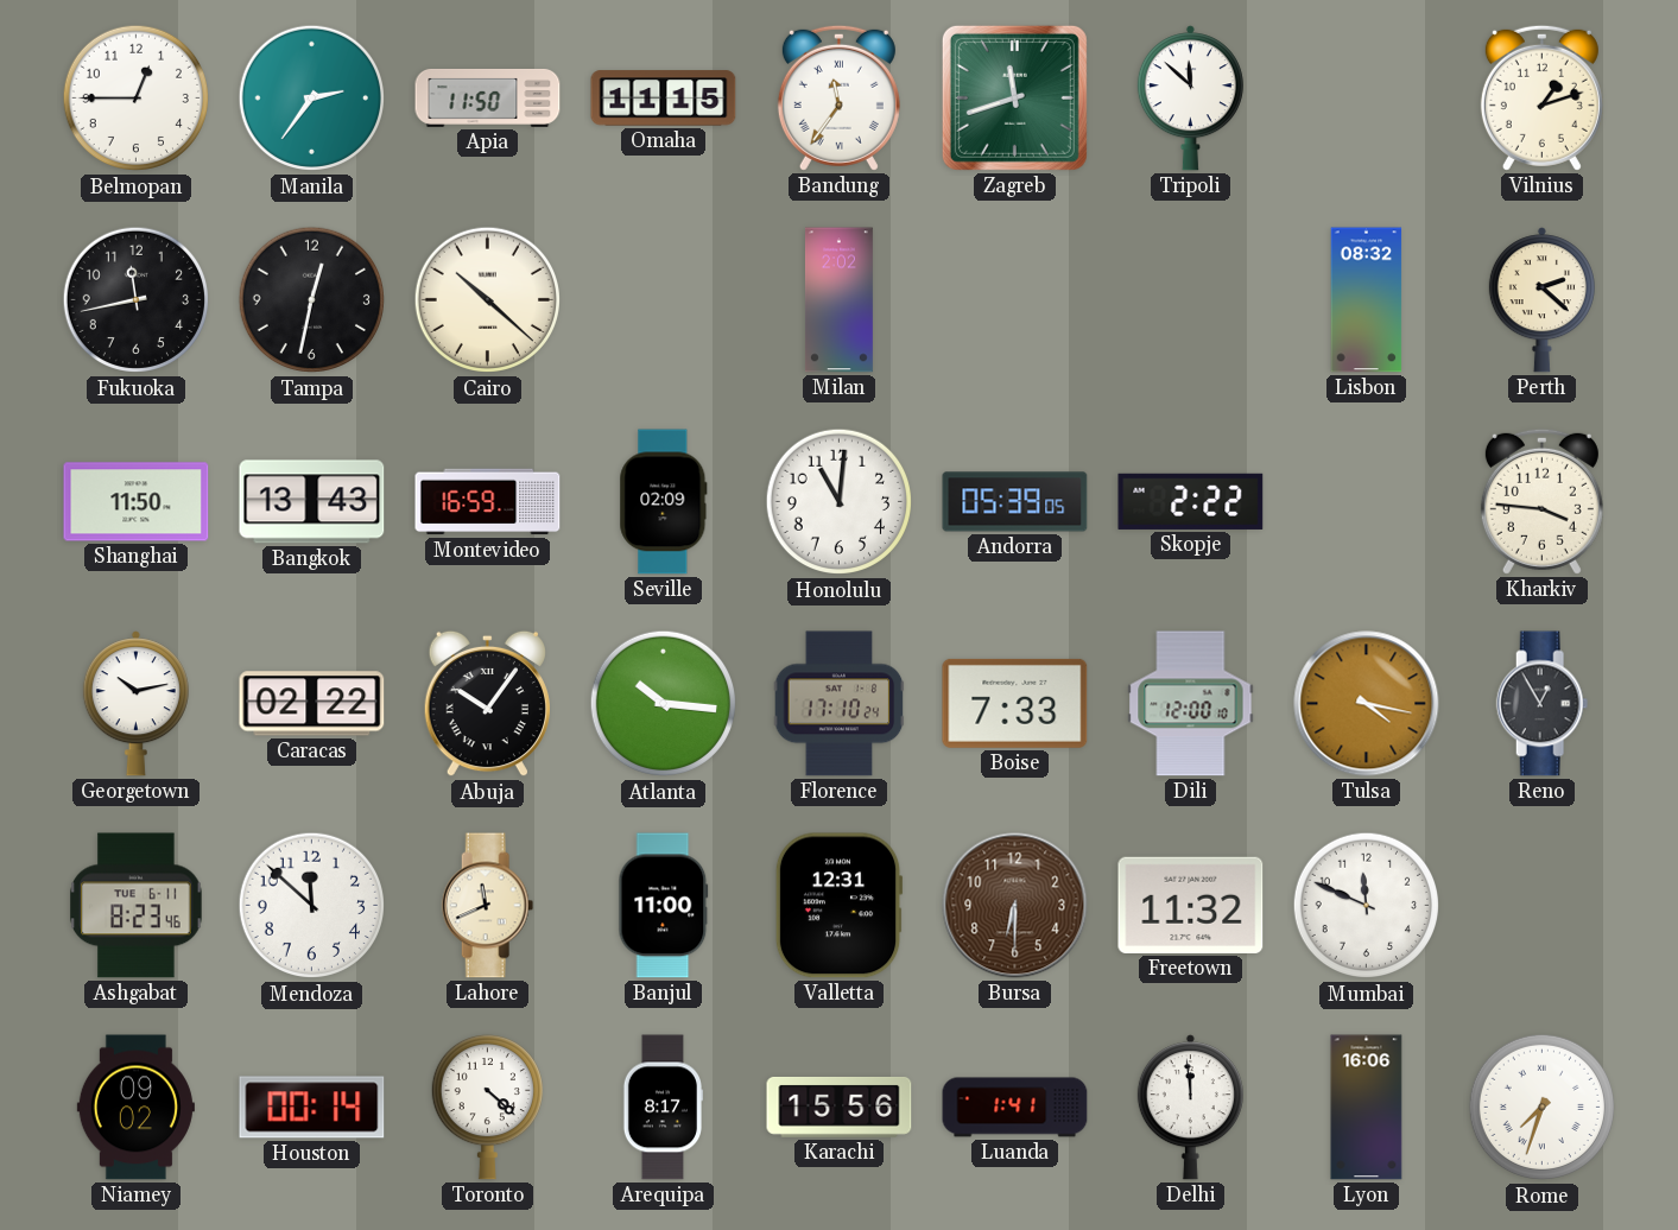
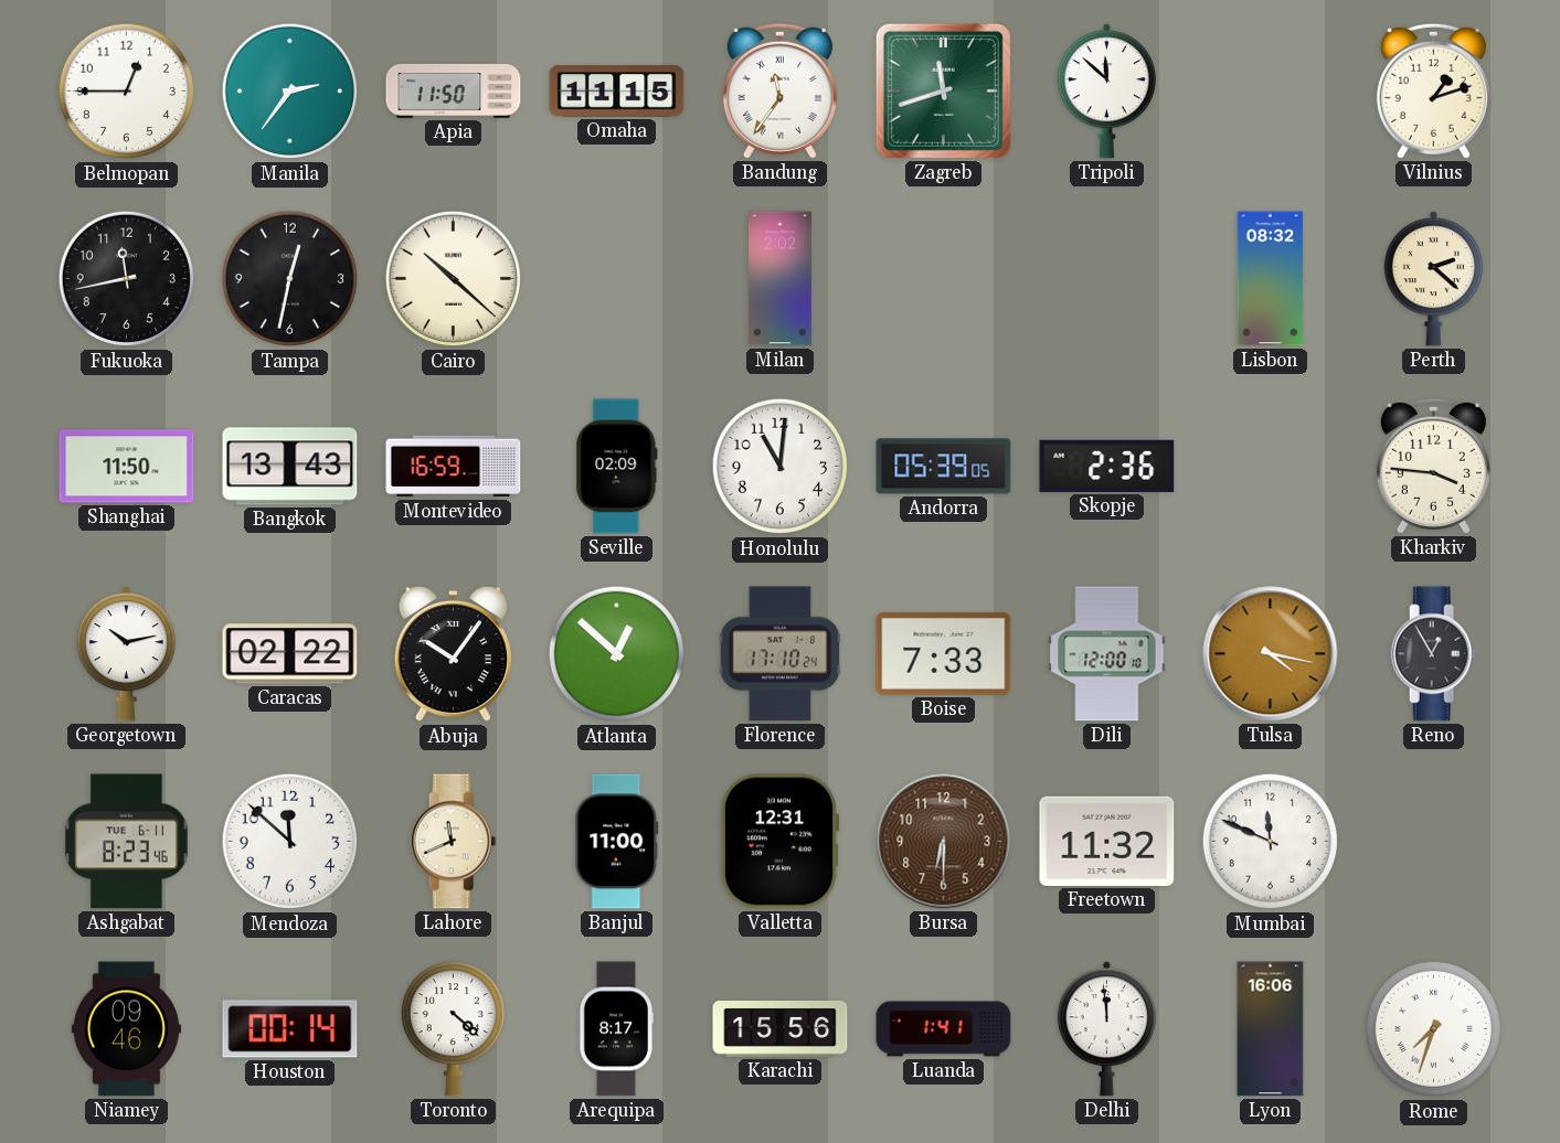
Skopje: 2:22 -> 2:36 (1107, 466)
Atlanta: 10:16 -> 12:52 (617, 654)
Niamey: 09:02 -> 09:46 (126, 1029)
